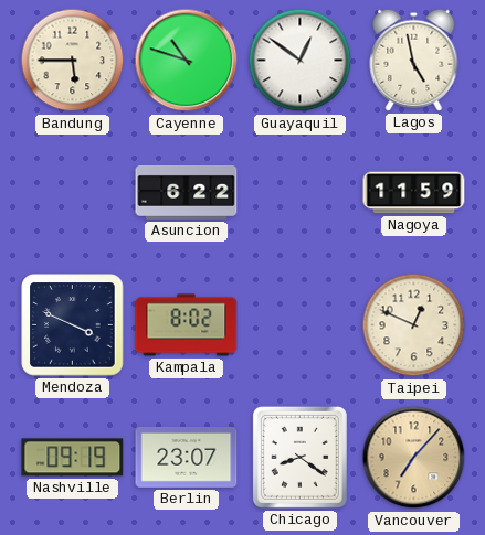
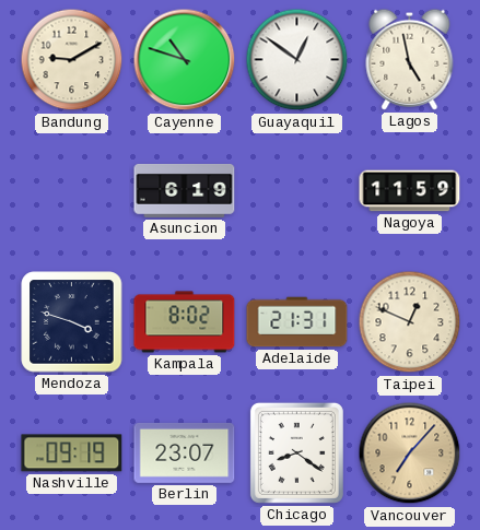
Bandung: 5:45 -> 9:10 (72, 60)
Asuncion: 6:22 -> 6:19 (185, 190)
Mendoza: 3:49 -> 3:48 (72, 322)
Adelaide: none -> 21:31 (297, 322)
